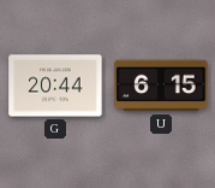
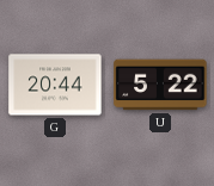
U: 6:15 -> 5:22 (160, 85)
